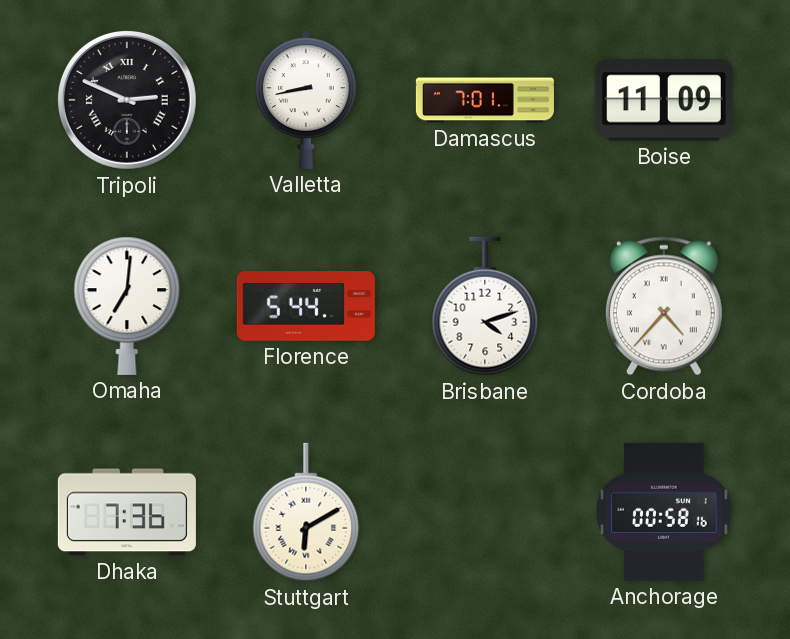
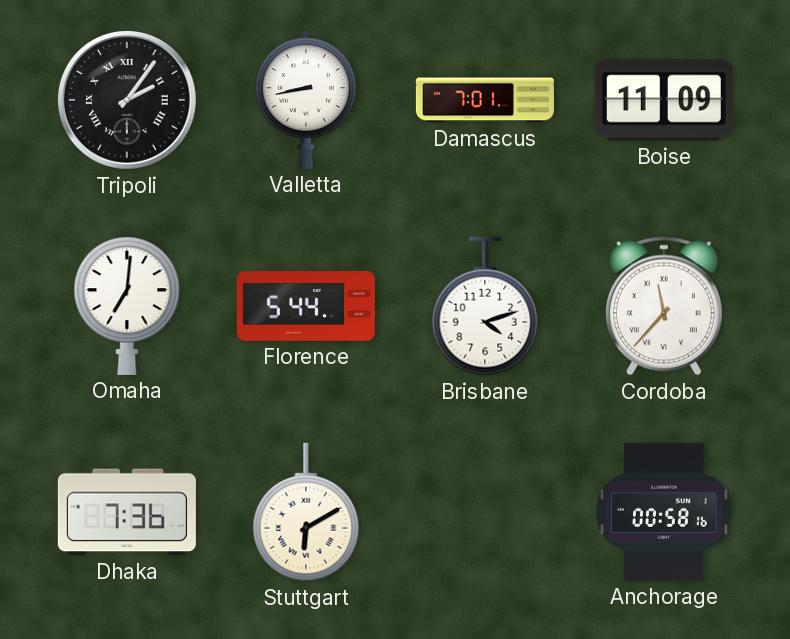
Tripoli: 2:49 -> 2:06 (127, 100)
Cordoba: 4:37 -> 11:37 (664, 306)
